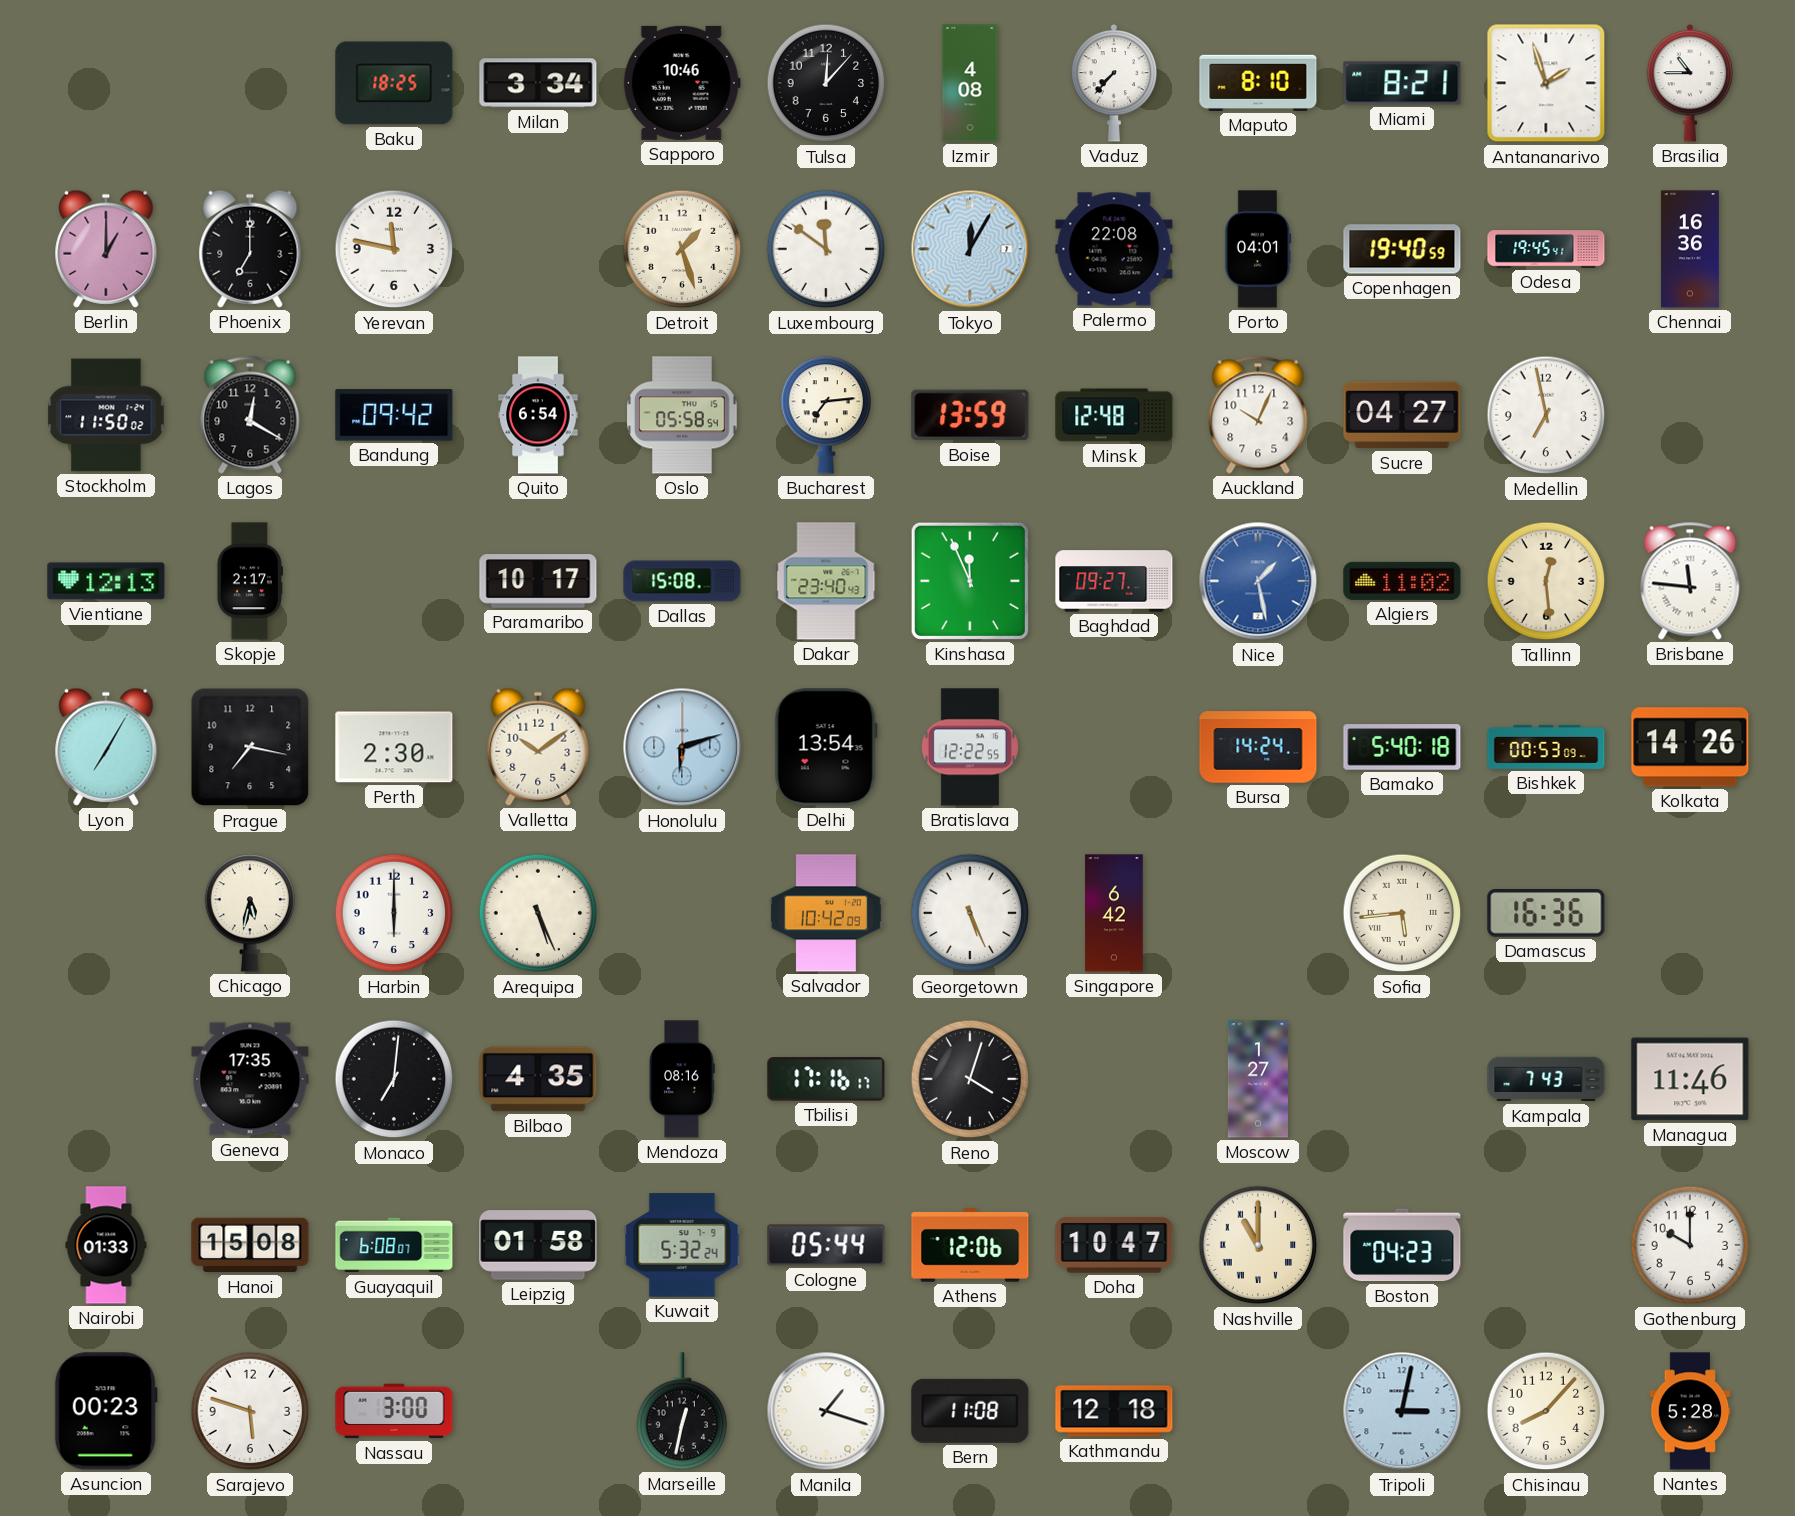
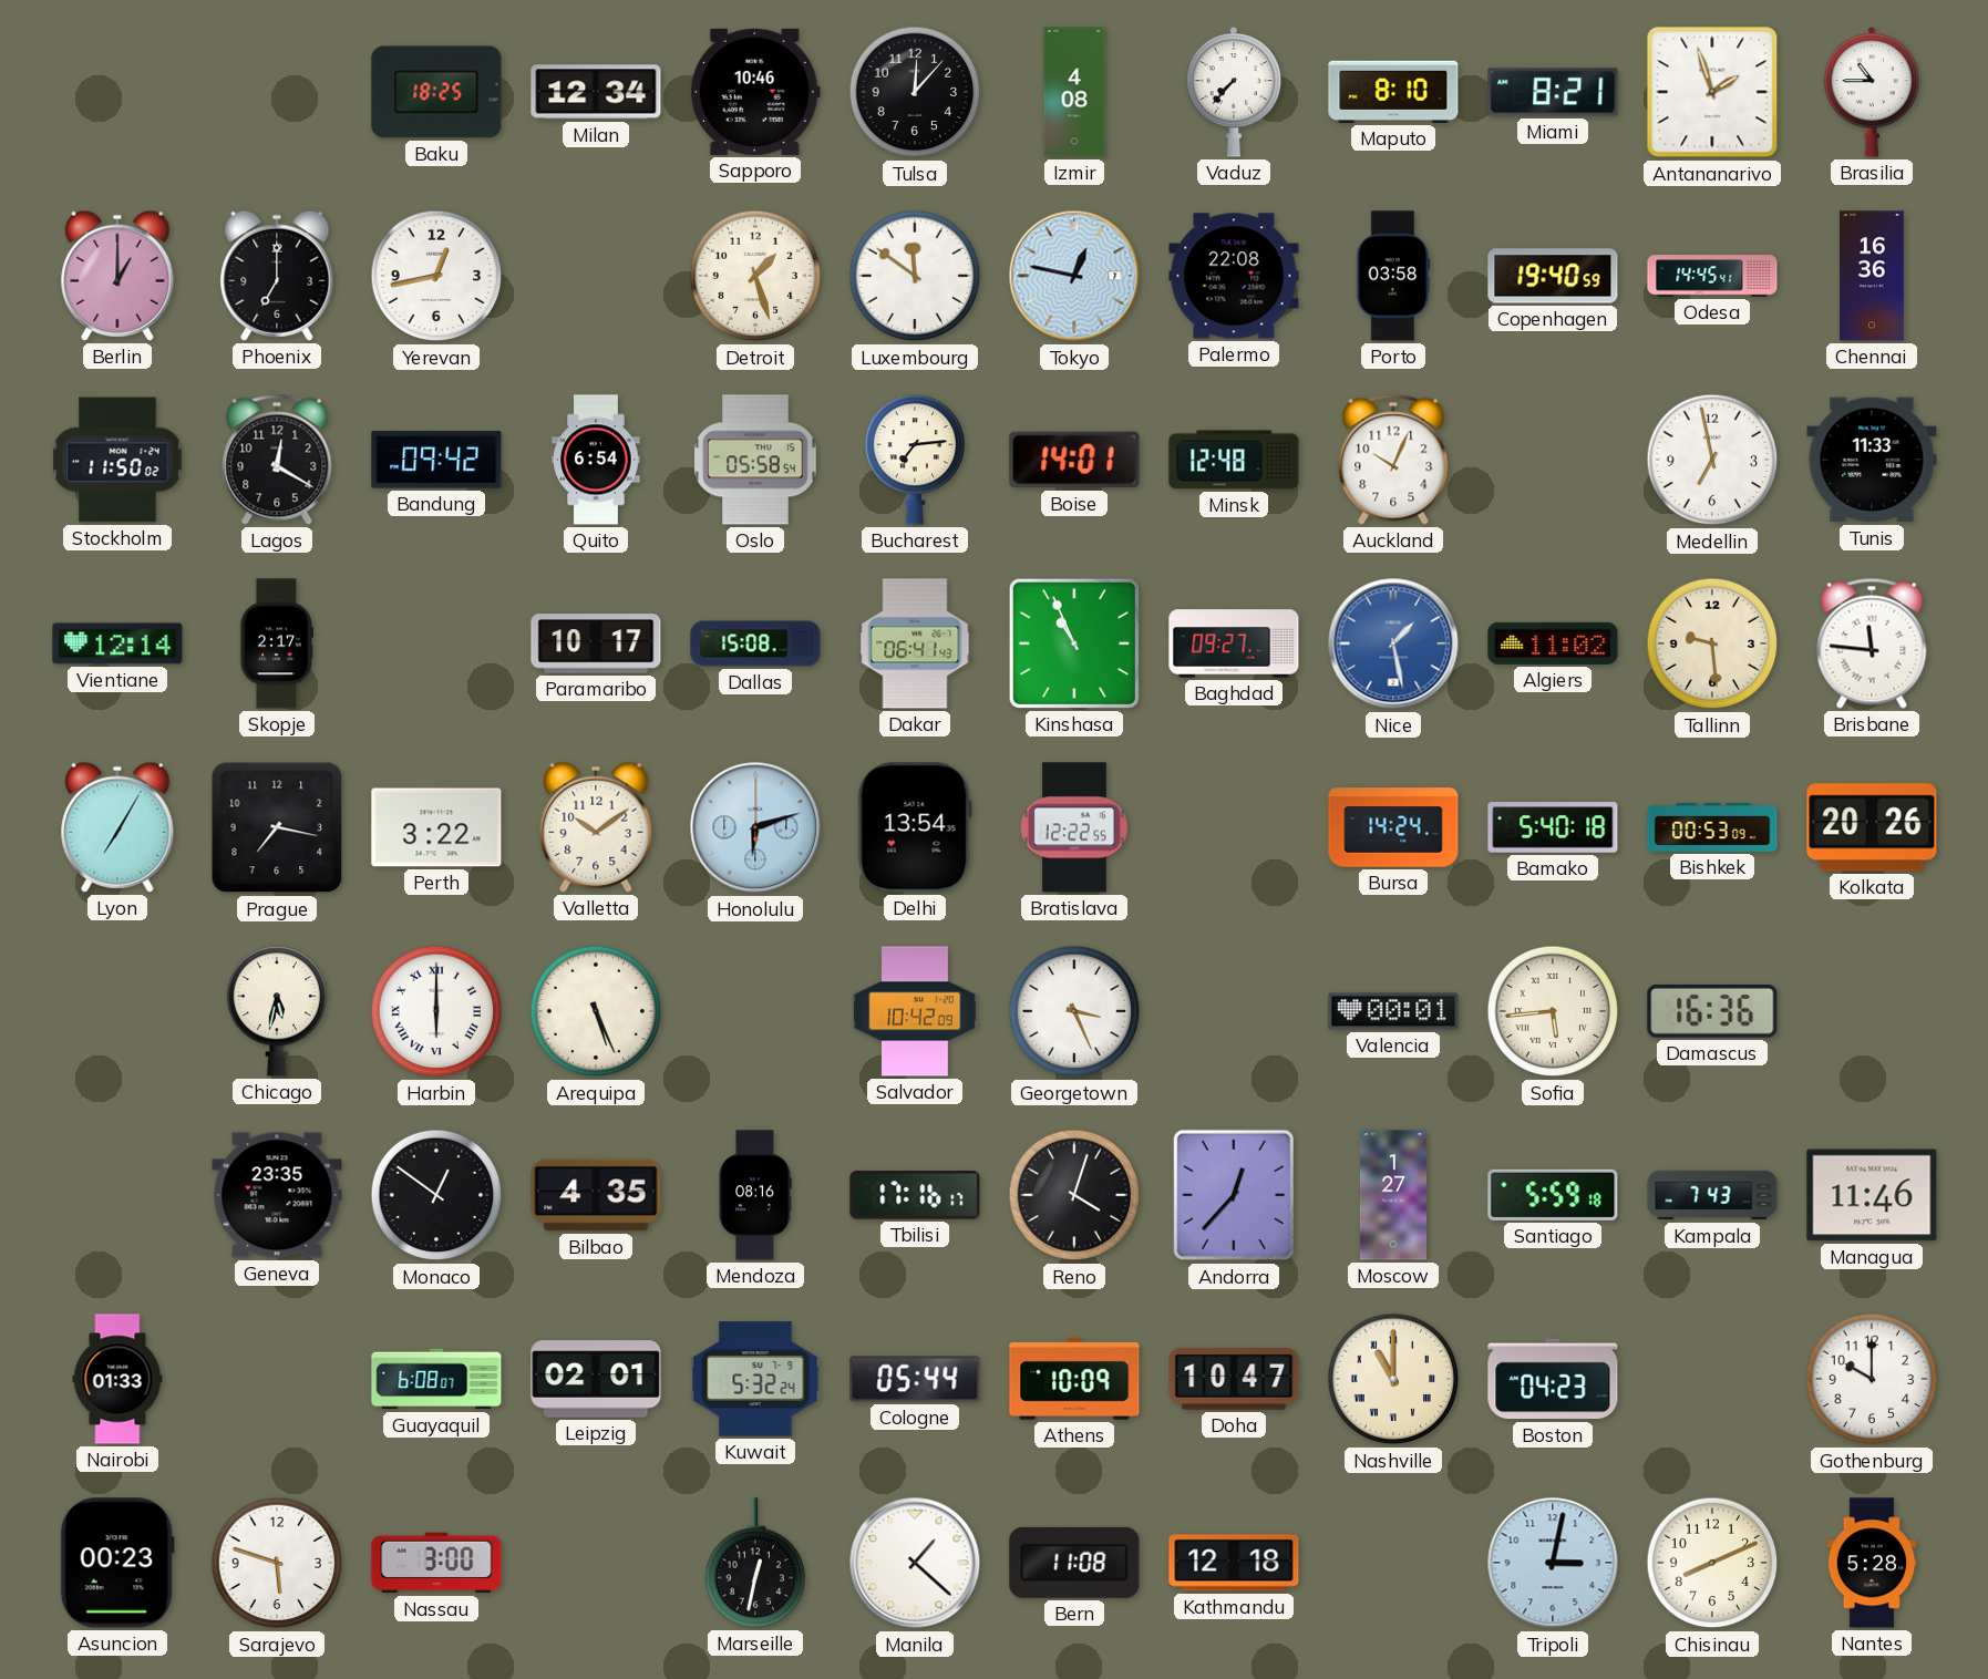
Milan: 3:34 -> 12:34 (596, 92)
Yerevan: 11:47 -> 12:43 (436, 276)
Tokyo: 12:05 -> 12:47 (1074, 276)
Porto: 04:01 -> 03:58 (1393, 276)
Odesa: 19:45 -> 14:45 (1712, 276)
Boise: 13:59 -> 14:01 (1074, 460)
Sucre: 04:27 -> none (1402, 415)
Tunis: none -> 11:33 (1872, 460)
Vientiane: 12:13 -> 12:14 (117, 643)
Dakar: 23:40 -> 06:41 (915, 643)
Kinshasa: 11:56 -> 10:56 (1074, 643)
Tallinn: 12:29 -> 9:29 (1712, 643)
Perth: 2:30 -> 3:22 (436, 827)
Kolkata: 14:26 -> 20:26 (1872, 827)
Harbin numerals: Arabic -> Roman (436, 1011)
Georgetown: 5:26 -> 3:26 (1074, 1011)
Singapore: 6:42 -> none (1114, 913)
Valencia: none -> 00:01 (1393, 1011)
Geneva: 17:35 -> 23:35 (277, 1195)
Monaco: 7:01 -> 12:51 (436, 1195)
Andorra: none -> 12:37 (1233, 1195)
Santiago: none -> 5:59 (1553, 1195)
Hanoi: 15:08 -> none (250, 1245)
Leipzig: 01:58 -> 02:01 (596, 1379)
Athens: 12:06 -> 10:09 (1074, 1379)
Manila: 1:18 -> 1:22 (915, 1563)
Chisinau: 8:07 -> 8:11 (1712, 1563)
